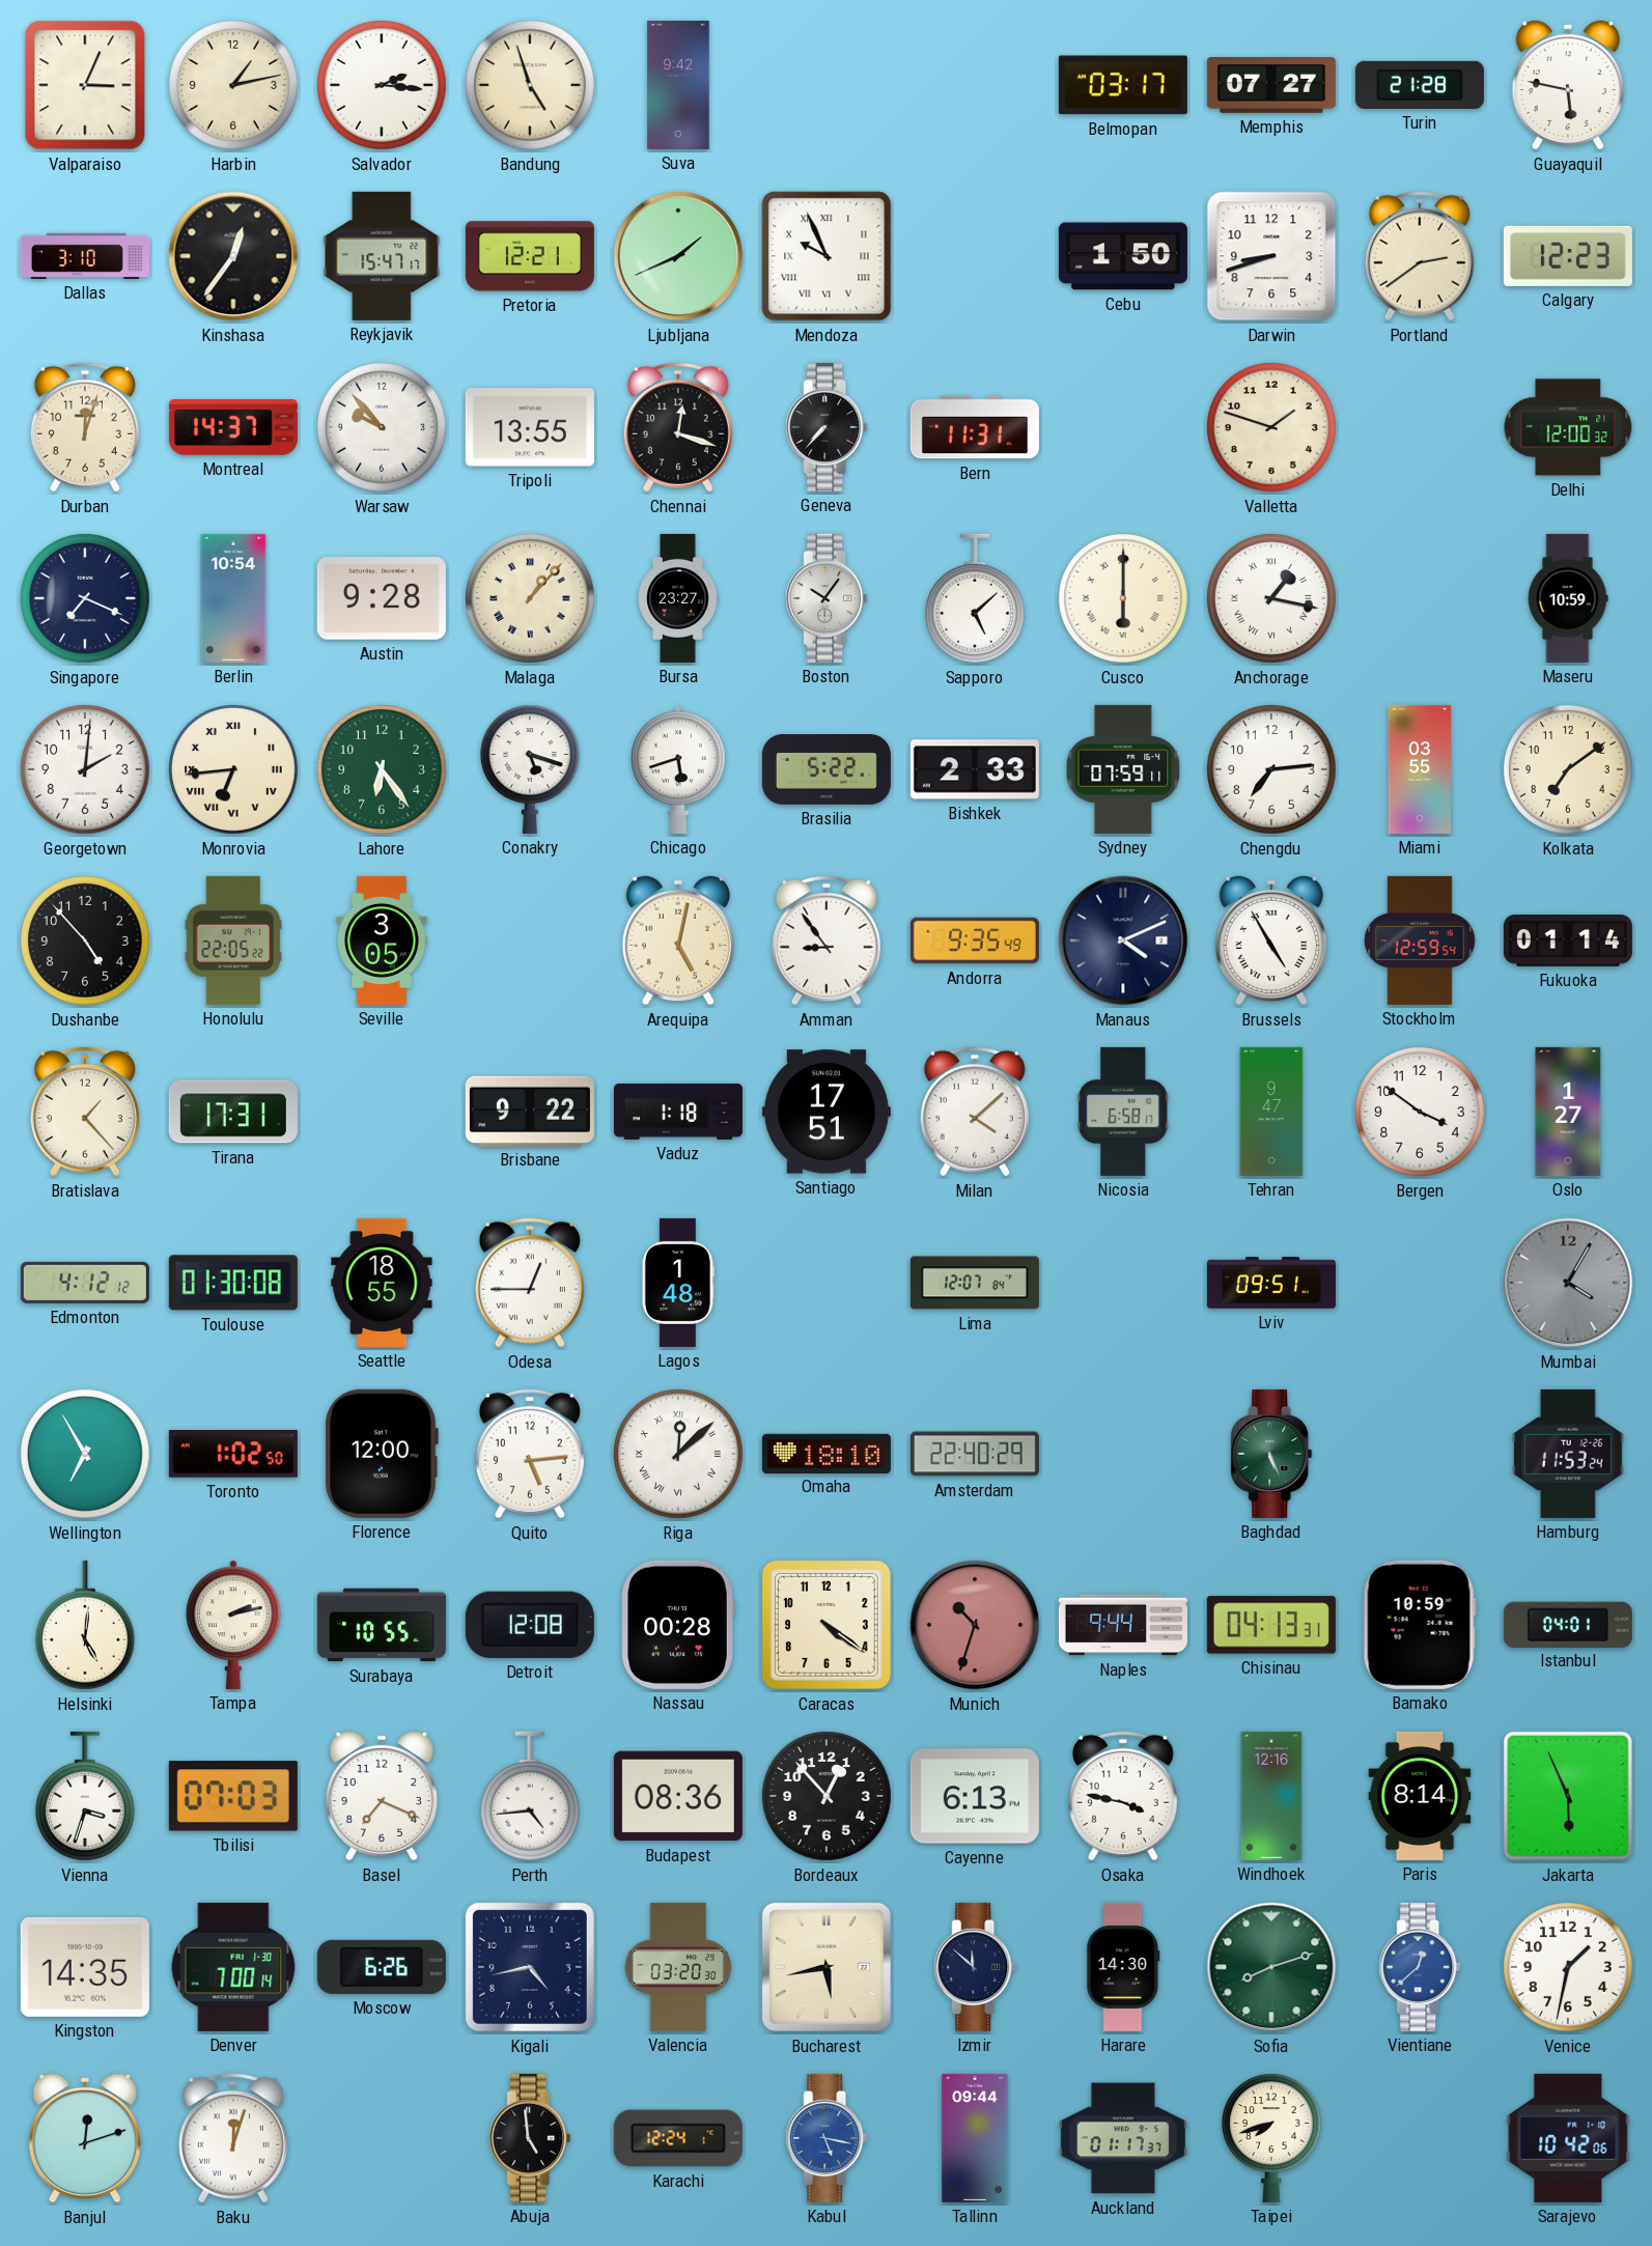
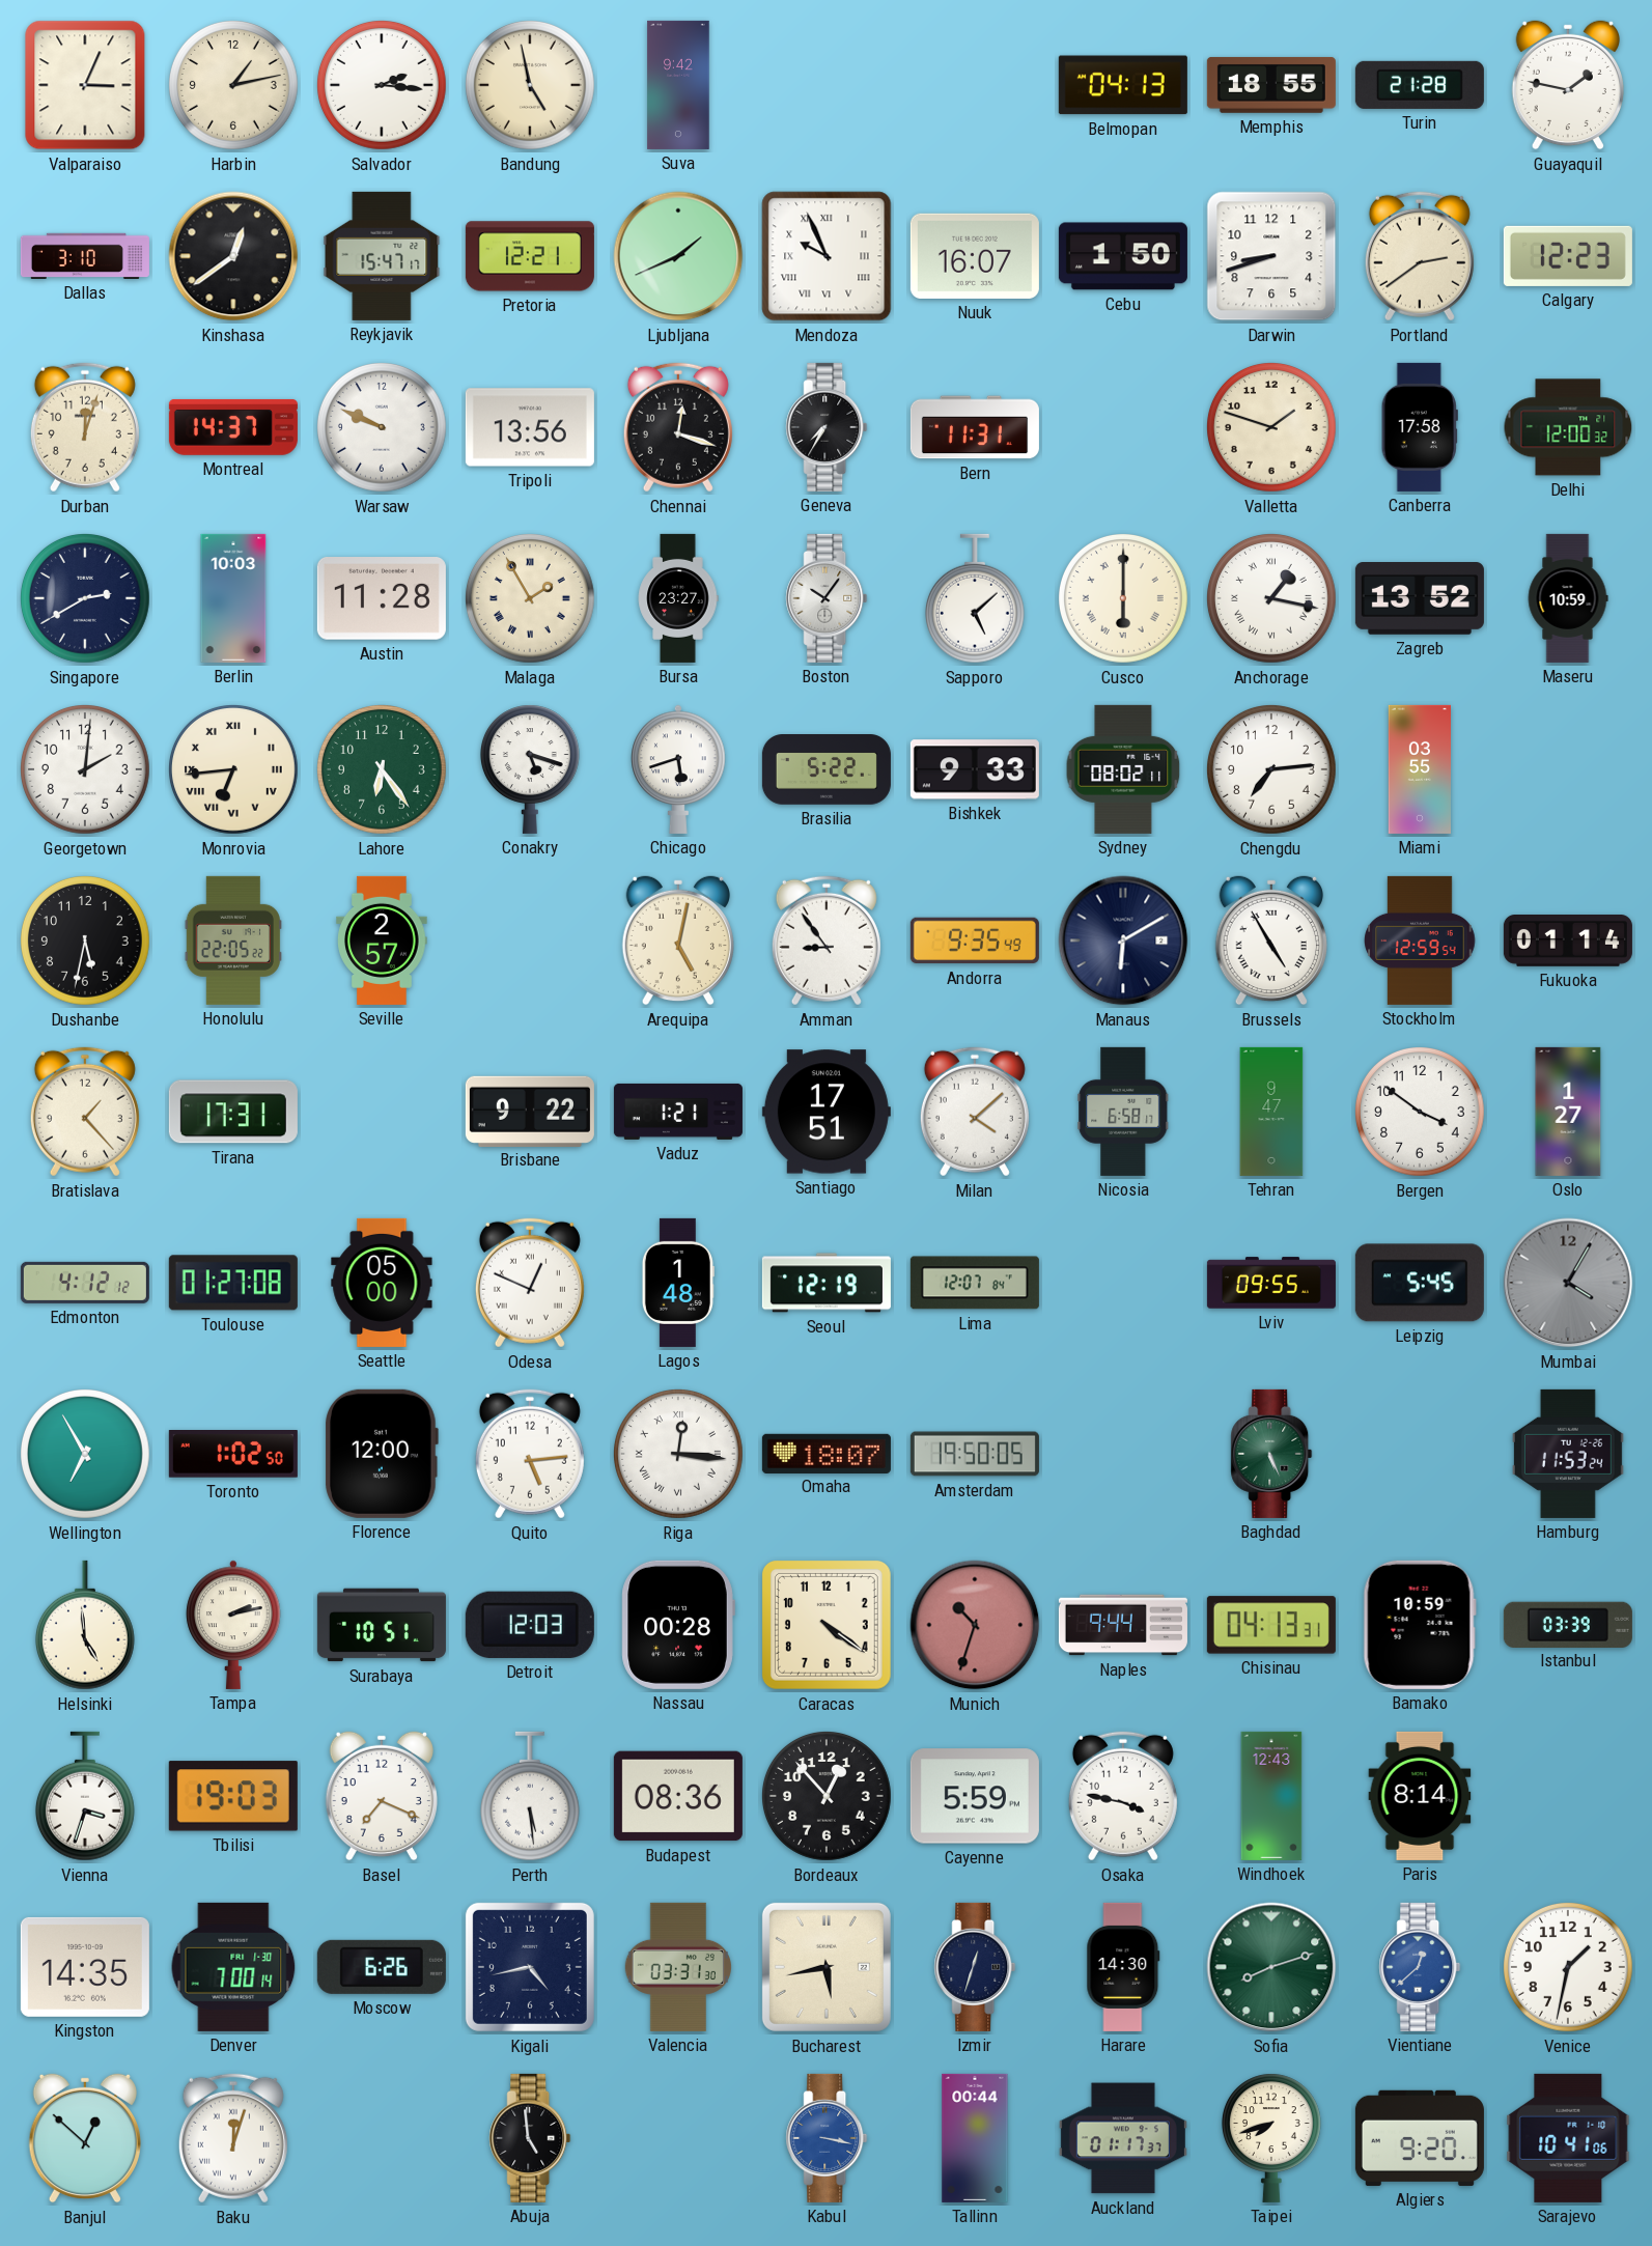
Bandung: 4:57 -> 4:58 (531, 86)
Belmopan: 03:17 -> 04:13 (1123, 85)
Memphis: 07:27 -> 18:55 (1271, 85)
Guayaquil: 5:47 -> 1:47 (1568, 85)
Kinshasa: 12:36 -> 12:39 (233, 256)
Nuuk: none -> 16:07 (975, 256)
Warsaw: 9:53 -> 9:49 (383, 428)
Tripoli: 13:55 -> 13:56 (530, 427)
Geneva: 7:37 -> 7:35 (827, 427)
Canberra: none -> 17:58 (1420, 427)
Singapore: 7:19 -> 2:40 (86, 599)
Berlin: 10:54 -> 10:03 (233, 598)
Austin: 9:28 -> 11:28 (382, 599)
Malaga: 1:07 -> 1:55 (531, 599)
Zagreb: none -> 13:52 (1420, 599)
Bishkek: 2:33 -> 9:33 (975, 769)
Sydney: 07:59 -> 08:02 (1123, 769)
Kolkata: 7:09 -> none (1569, 770)
Dushanbe: 4:53 -> 5:32 (86, 942)
Seville: 3:05 -> 2:57 (382, 940)
Manaus: 4:11 -> 6:10 (1123, 940)
Vaduz: 1:18 -> 1:21 (678, 1112)
Toulouse: 01:30 -> 01:27 (233, 1283)
Seattle: 18:55 -> 05:00 (382, 1283)
Odesa: 12:45 -> 12:49 (530, 1283)
Seoul: none -> 12:19 (827, 1283)
Lviv: 09:51 -> 09:55 (1271, 1283)
Leipzig: none -> 5:45 (1420, 1283)
Riga: 12:08 -> 12:16 (679, 1455)
Omaha: 18:10 -> 18:07 (827, 1453)
Amsterdam: 22:40 -> 19:50 (975, 1454)
Helsinki: 5:01 -> 4:59 (85, 1625)
Surabaya: 10:55 -> 10:51 (382, 1625)
Detroit: 12:08 -> 12:03 (530, 1625)
Istanbul: 04:01 -> 03:39 (1568, 1624)
Tbilisi: 07:03 -> 19:03 (233, 1796)
Perth: 4:44 -> 5:29 (530, 1796)
Cayenne: 6:13 -> 5:59 (975, 1796)
Windhoek: 12:16 -> 12:43 (1271, 1796)
Jakarta: 5:56 -> none (1568, 1796)
Valencia: 03:20 -> 03:31 (678, 1967)
Izmir: 11:52 -> 12:33 (975, 1967)
Banjul: 12:12 -> 12:52 (85, 2138)
Karachi: 12:24 -> none (678, 2138)
Kabul: 5:17 -> 3:17 (827, 2138)
Tallinn: 09:44 -> 00:44 (975, 2138)
Algiers: none -> 9:20 (1420, 2138)
Sarajevo: 10:42 -> 10:41 (1568, 2138)
